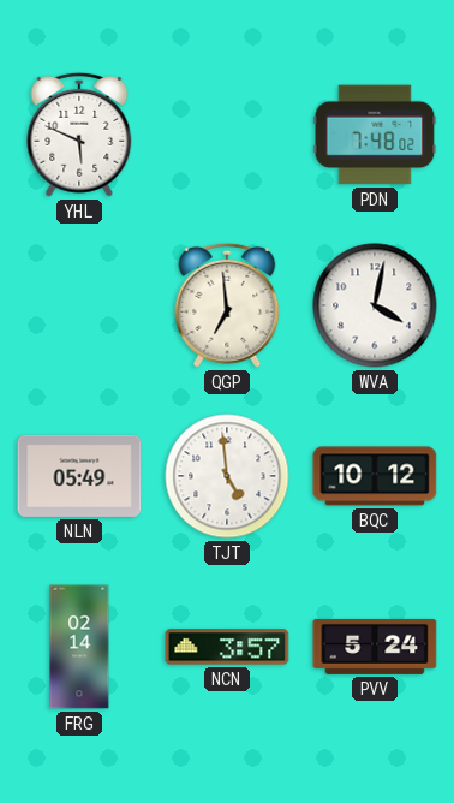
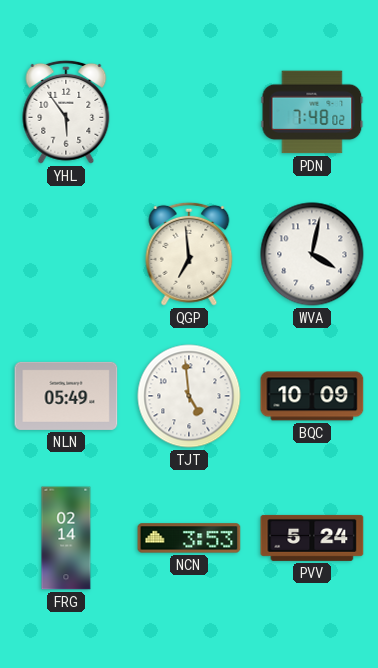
YHL: 5:49 -> 5:54 (66, 112)
BQC: 10:12 -> 10:09 (312, 396)
NCN: 3:57 -> 3:53 (189, 538)
